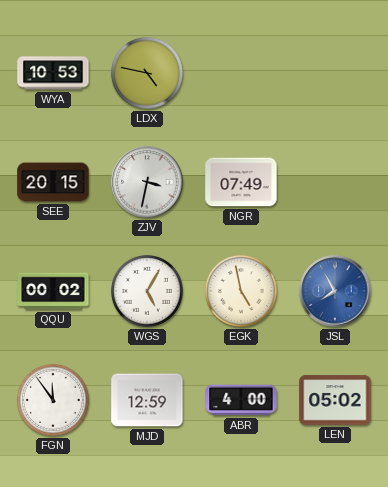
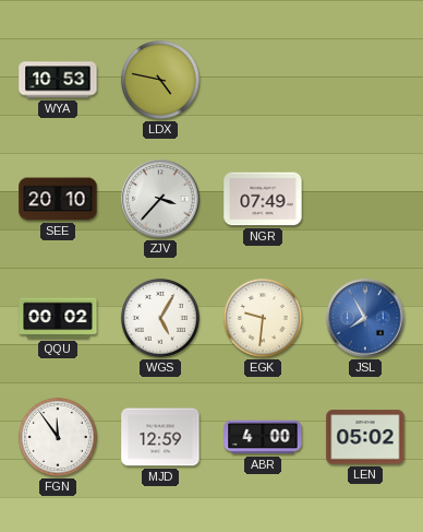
SEE: 20:15 -> 20:10 (58, 199)
ZJV: 3:32 -> 3:37 (160, 199)
EGK: 4:58 -> 9:31 (263, 318)
